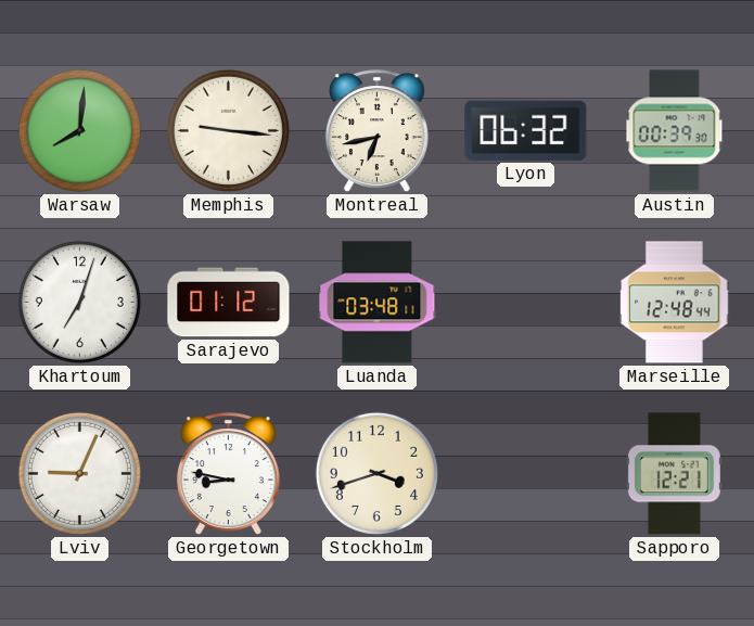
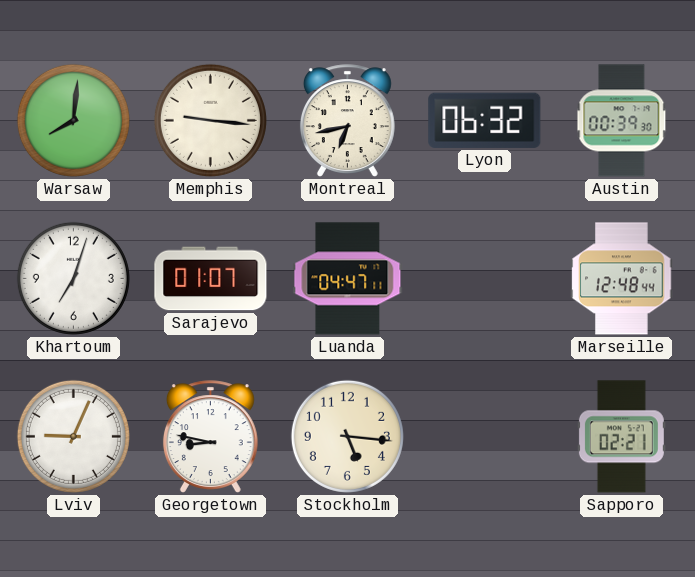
Sarajevo: 01:12 -> 01:07 (211, 279)
Luanda: 03:48 -> 04:47 (348, 279)
Stockholm: 3:42 -> 5:16 (347, 436)
Sapporo: 12:21 -> 02:21 (621, 437)
